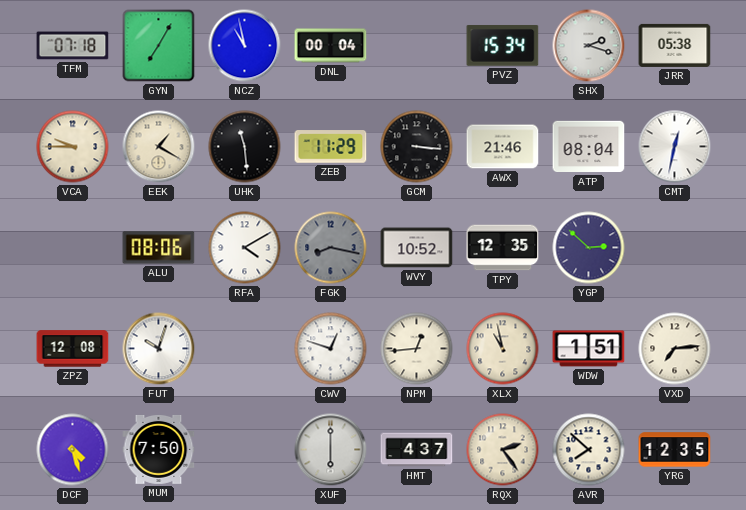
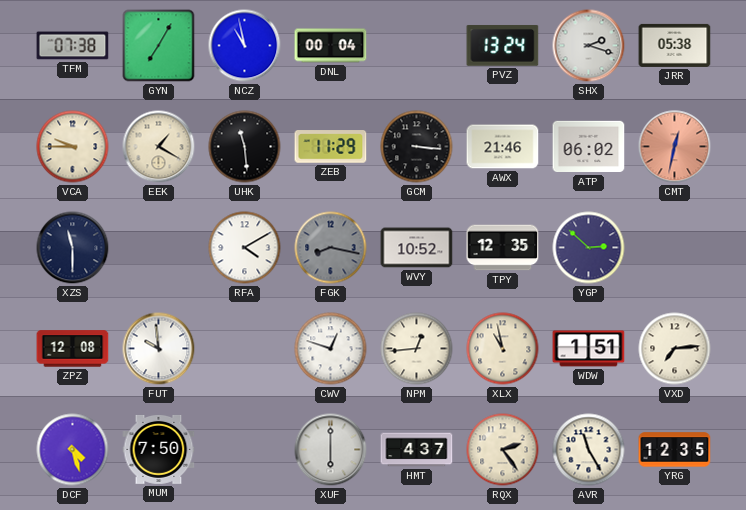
TFM: 07:18 -> 07:38 (73, 46)
PVZ: 15:34 -> 13:24 (503, 45)
ATP: 08:04 -> 06:02 (589, 147)
CMT dial: white -> salmon (675, 147)
XZS: none -> 11:30 (73, 248)
ALU: 08:06 -> none (159, 248)
FUT: 10:03 -> 9:59 (159, 349)
AVR: 7:52 -> 11:25 (589, 450)
